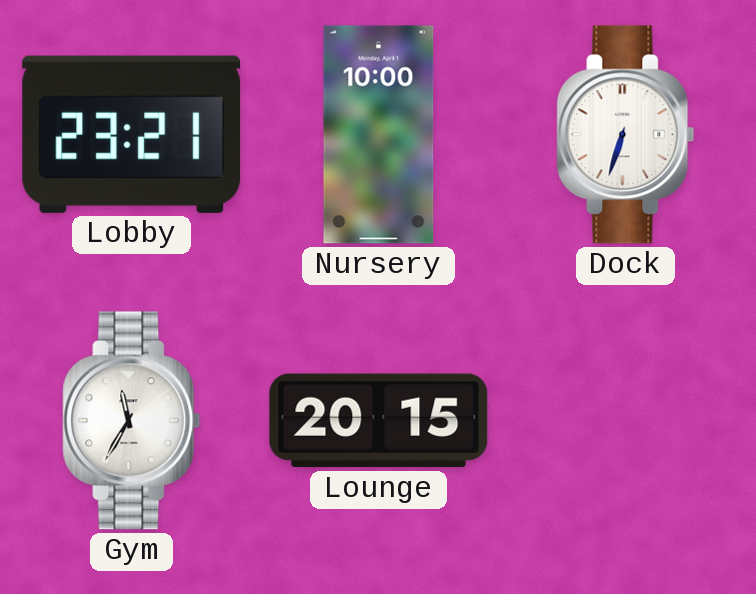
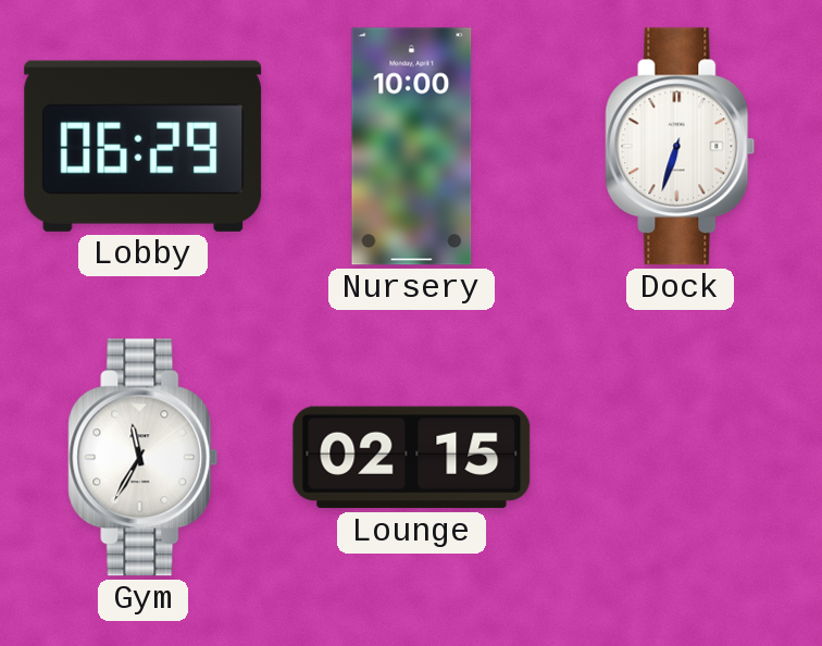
Lobby: 23:21 -> 06:29 (144, 146)
Lounge: 20:15 -> 02:15 (412, 458)
